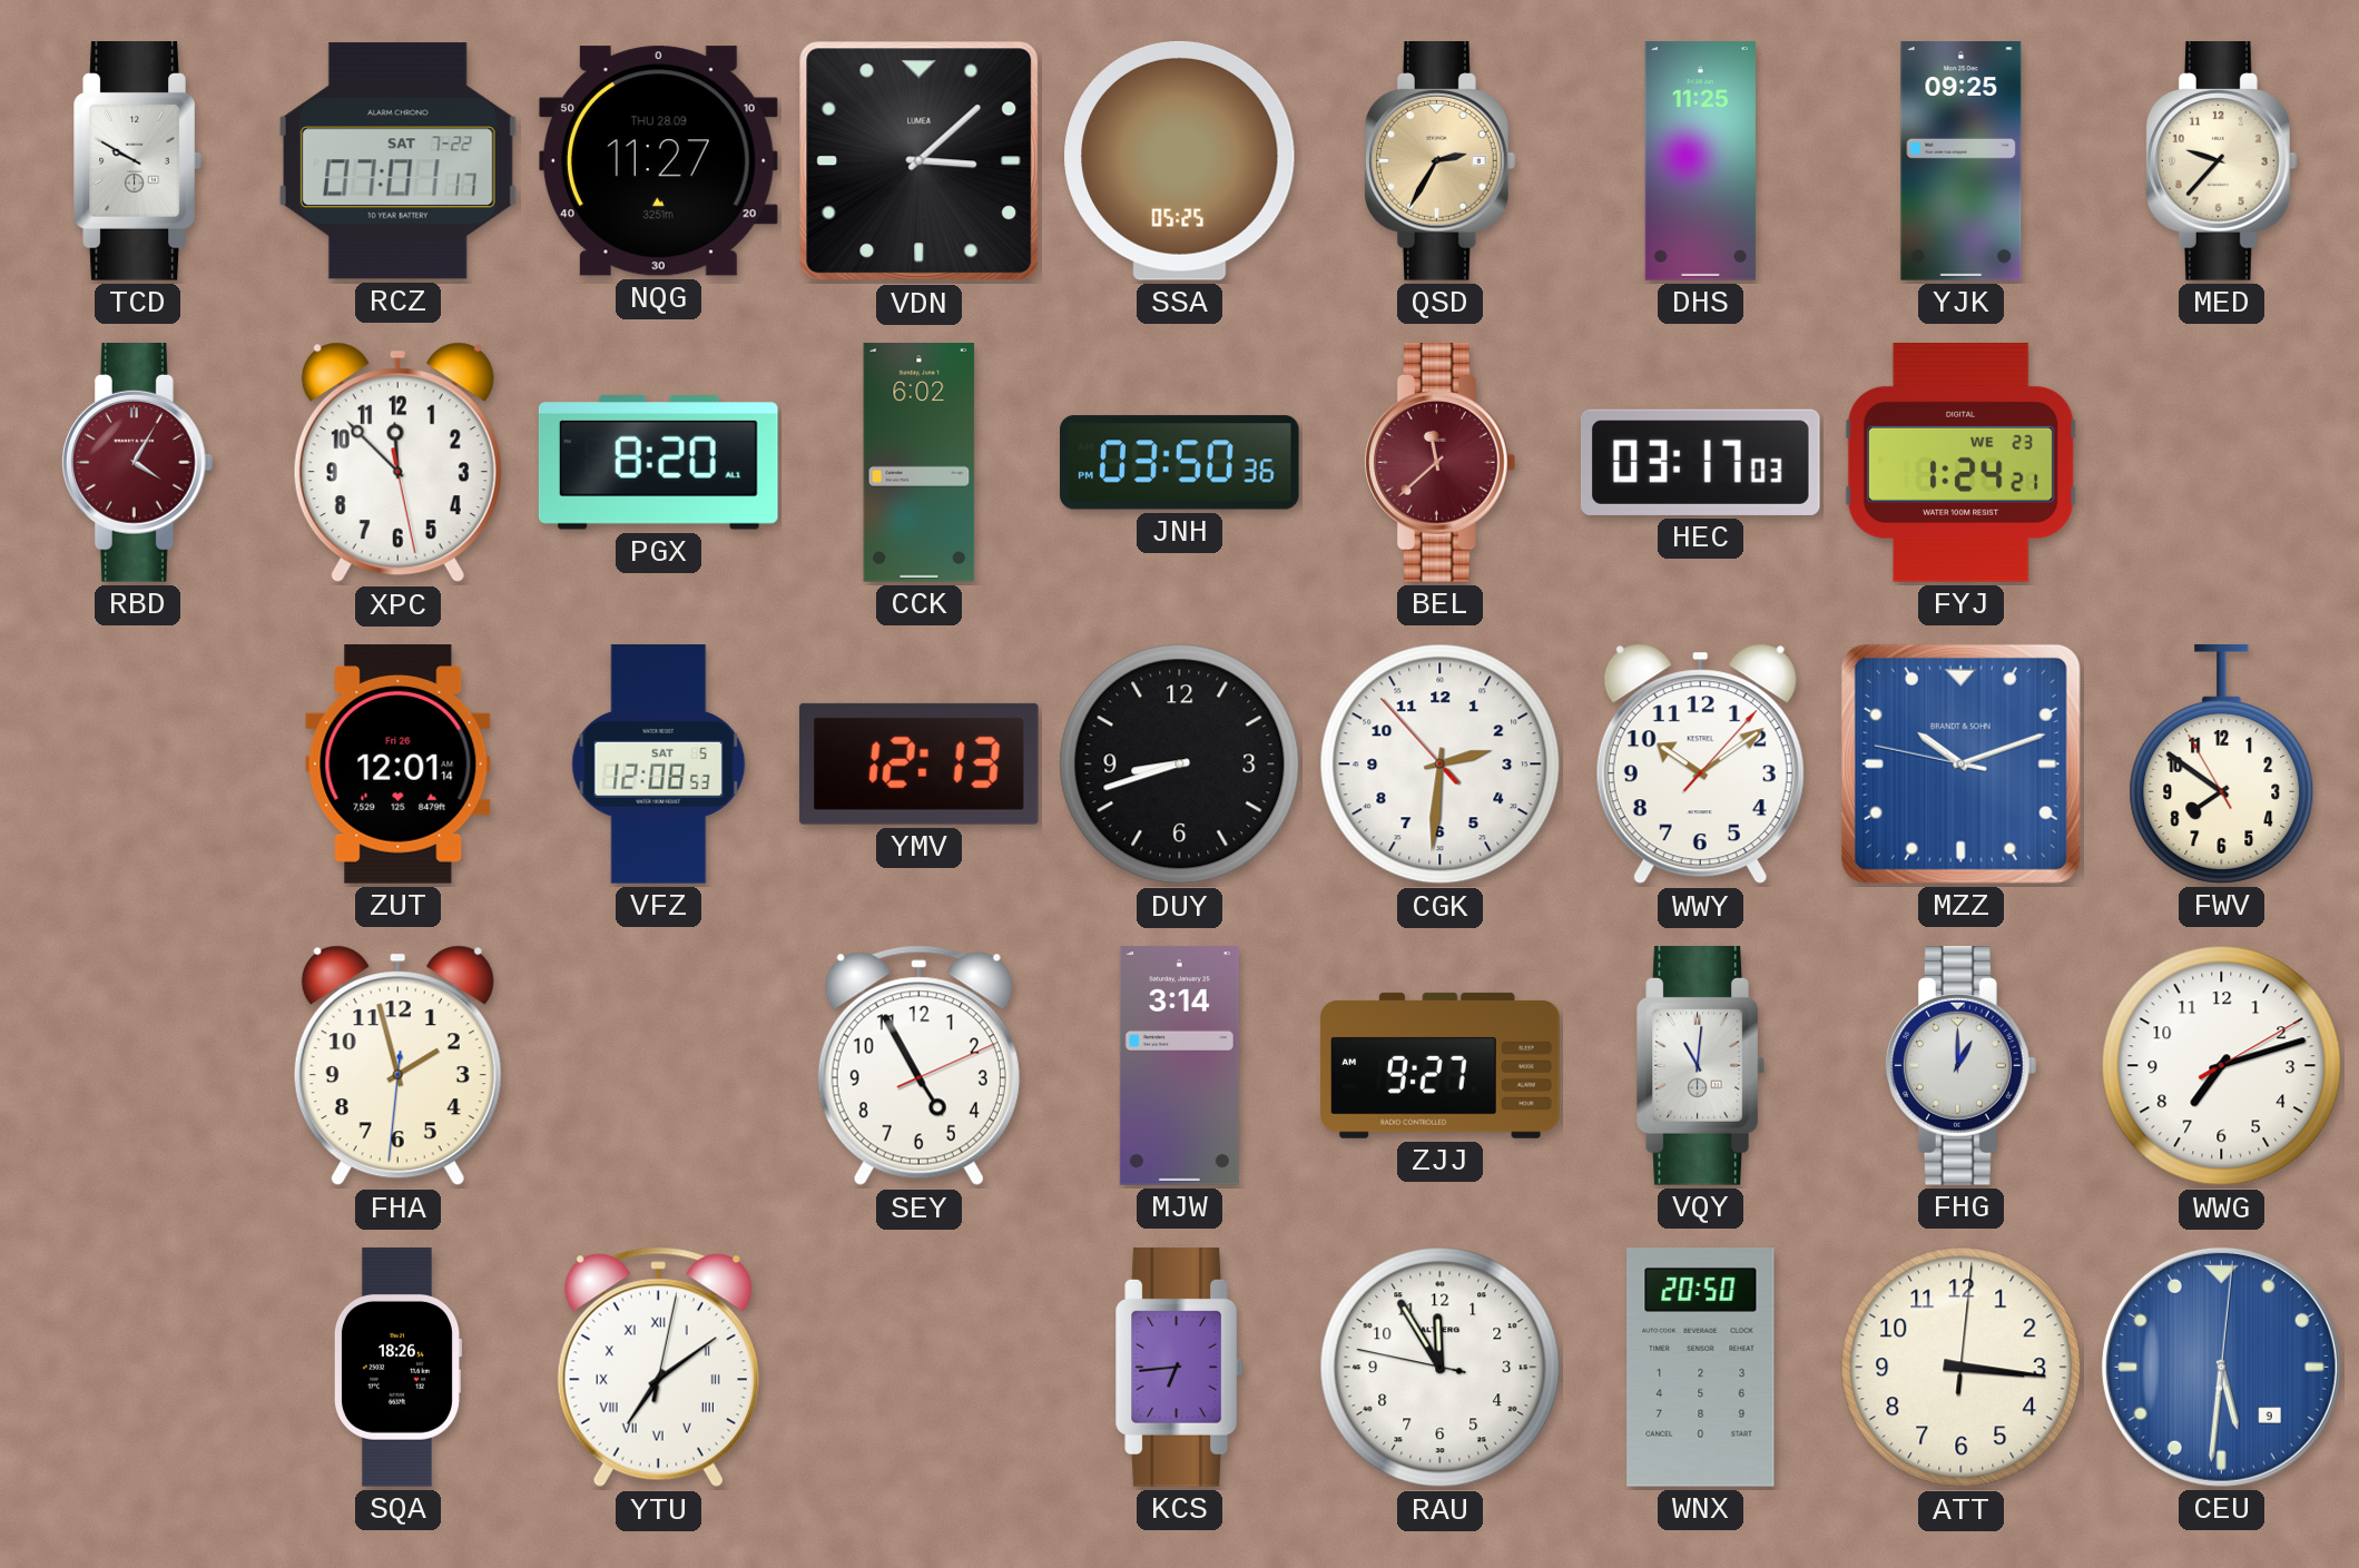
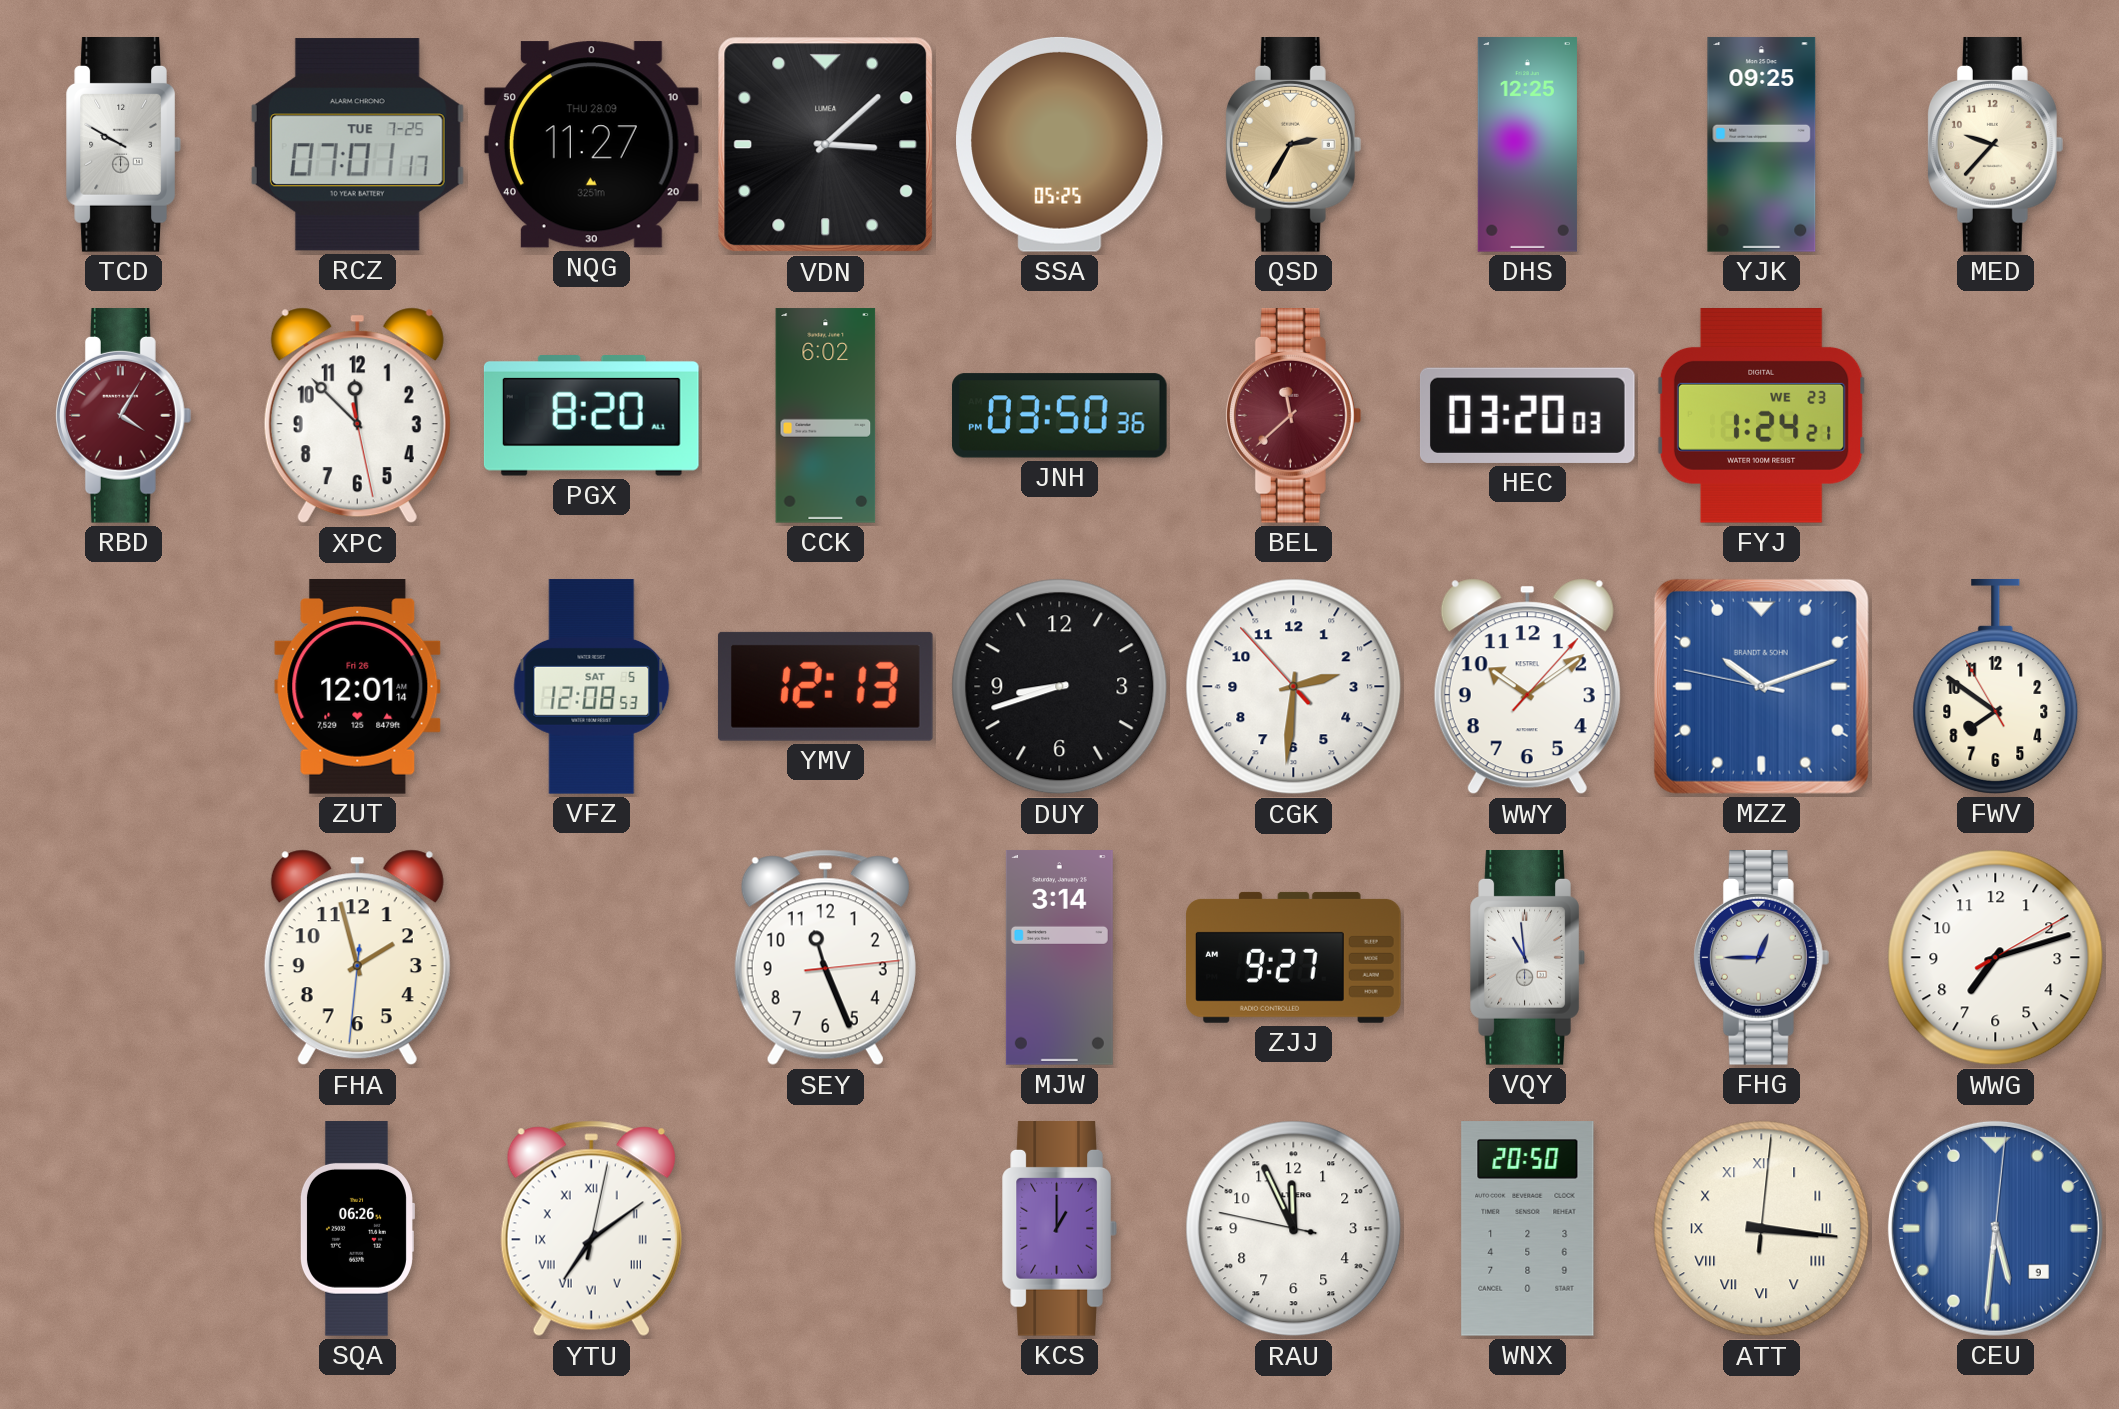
RCZ date: SAT 7-22 -> TUE 7-25 (357, 145)
DHS: 11:25 -> 12:25 (1527, 145)
HEC: 03:17 -> 03:20 (1527, 415)
SEY: 4:55 -> 11:26 (825, 958)
VQY: 11:01 -> 10:59 (1527, 958)
FHG: 1:00 -> 12:45 (1761, 958)
SQA: 18:26 -> 06:26 (357, 1229)
KCS: 6:44 -> 1:00 (1059, 1229)
RAU: 11:54 -> 11:55 (1294, 1229)
ATT numerals: Arabic -> Roman (1762, 1229)
